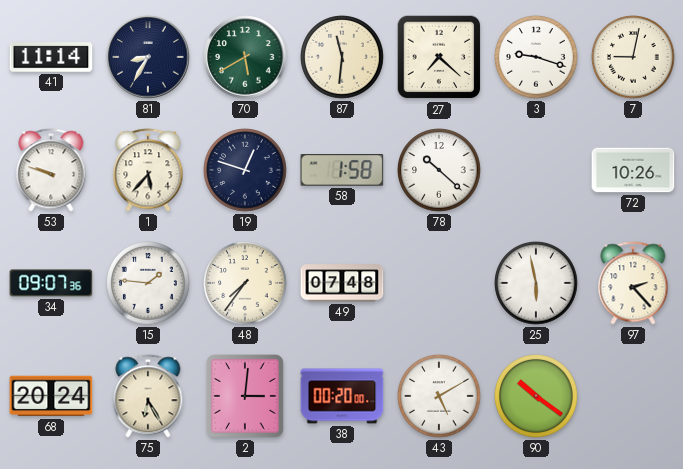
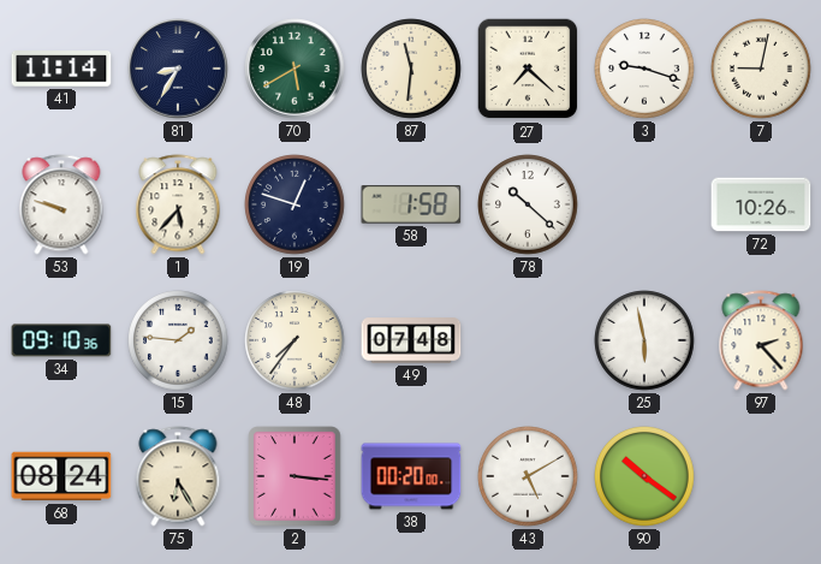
34: 09:07 -> 09:10 (61, 340)
68: 20:24 -> 08:24 (61, 476)
2: 3:01 -> 3:16 (295, 476)
